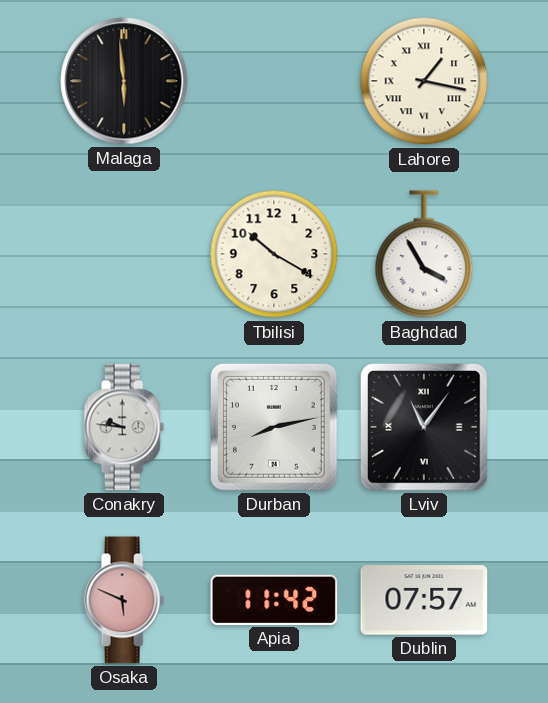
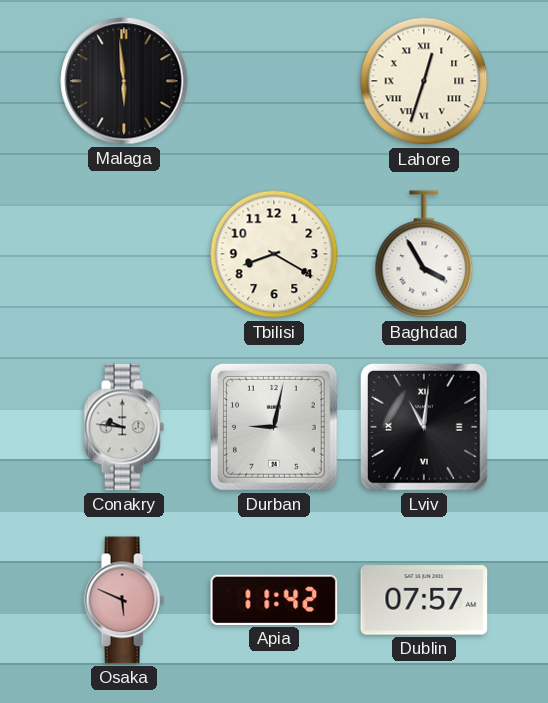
Lahore: 1:17 -> 12:33 (424, 81)
Tbilisi: 10:20 -> 8:20 (274, 254)
Durban: 8:13 -> 9:02 (275, 428)
Lviv: 11:06 -> 11:01 (425, 428)
